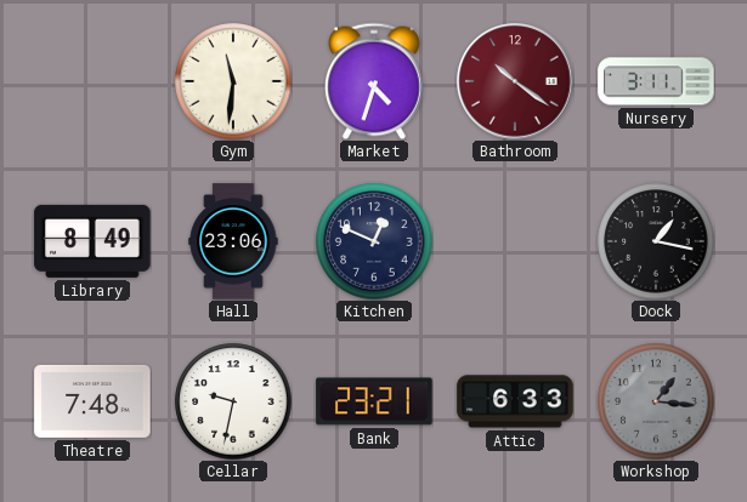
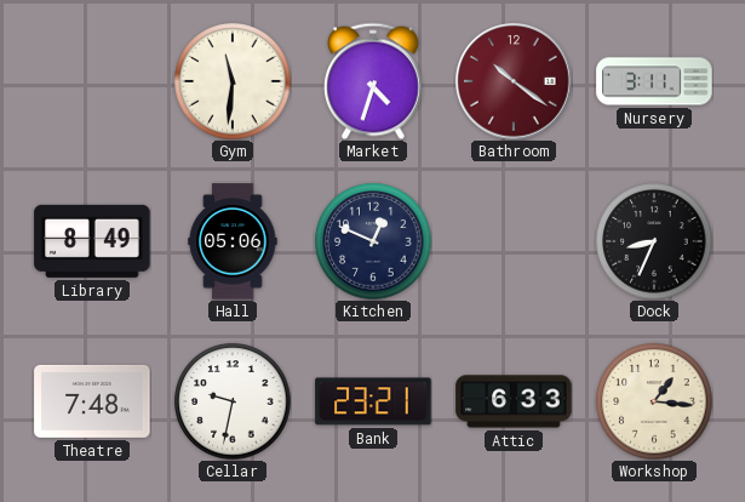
Hall: 23:06 -> 05:06 (233, 241)
Dock: 1:17 -> 8:34 (654, 241)
Workshop dial: grey -> cream (654, 401)
